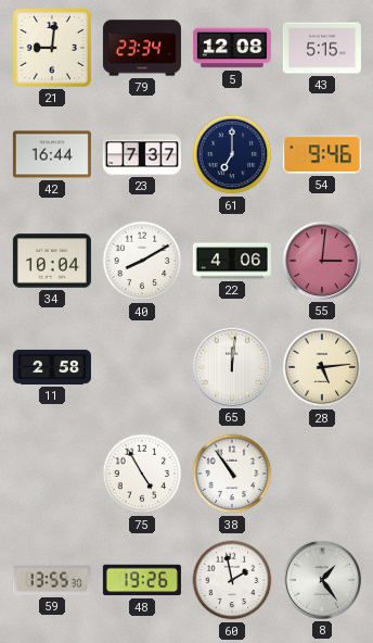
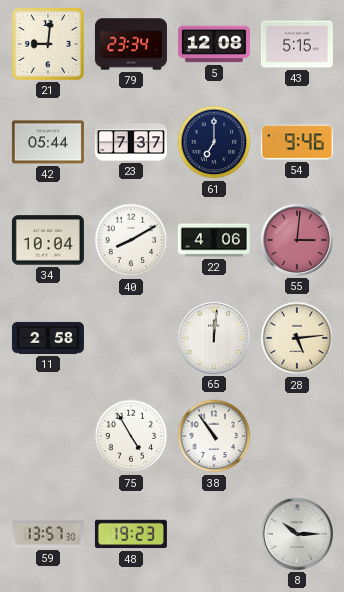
42: 16:44 -> 05:44 (48, 142)
59: 13:55 -> 13:57 (48, 534)
48: 19:26 -> 19:23 (131, 534)
60: 1:58 -> none (232, 580)
8: 1:24 -> 10:15 (297, 534)
